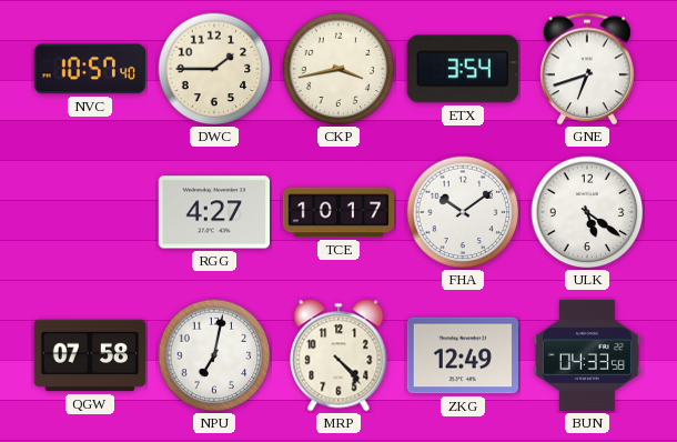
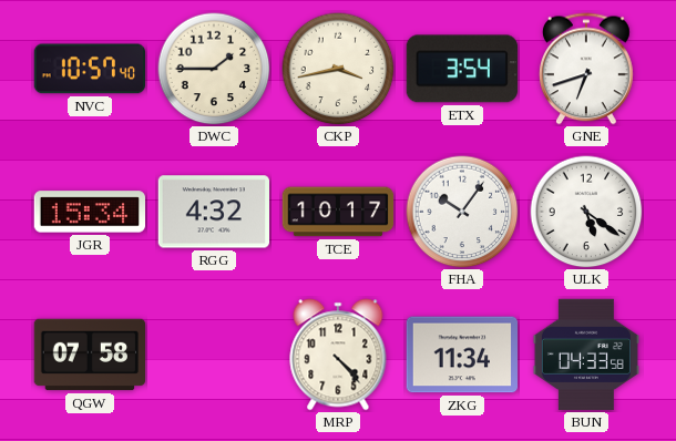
JGR: none -> 15:34 (89, 212)
RGG: 4:27 -> 4:32 (213, 212)
FHA: 10:09 -> 10:06 (462, 212)
NPU: 7:02 -> none (214, 355)
ZKG: 12:49 -> 11:34 (461, 355)
